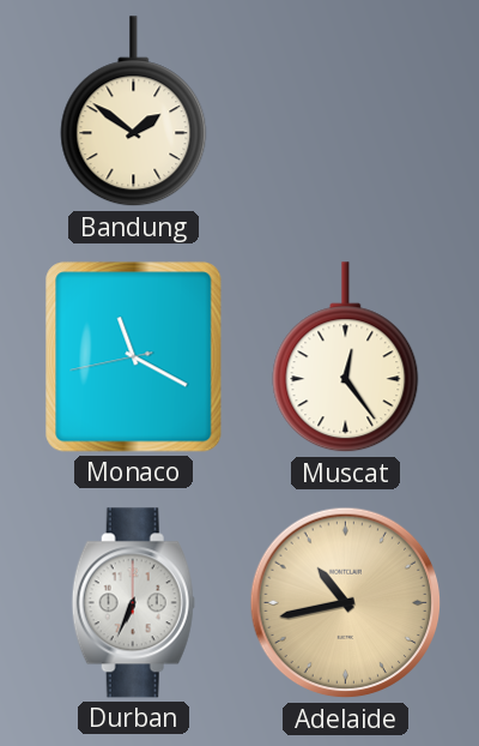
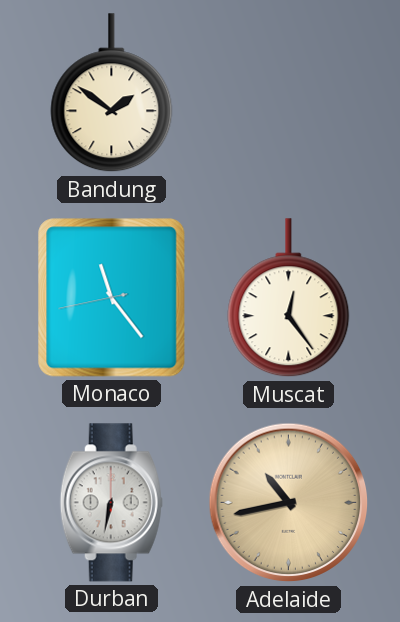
Monaco: 11:19 -> 11:23 (112, 298)
Durban: 6:34 -> 6:32 (111, 503)
